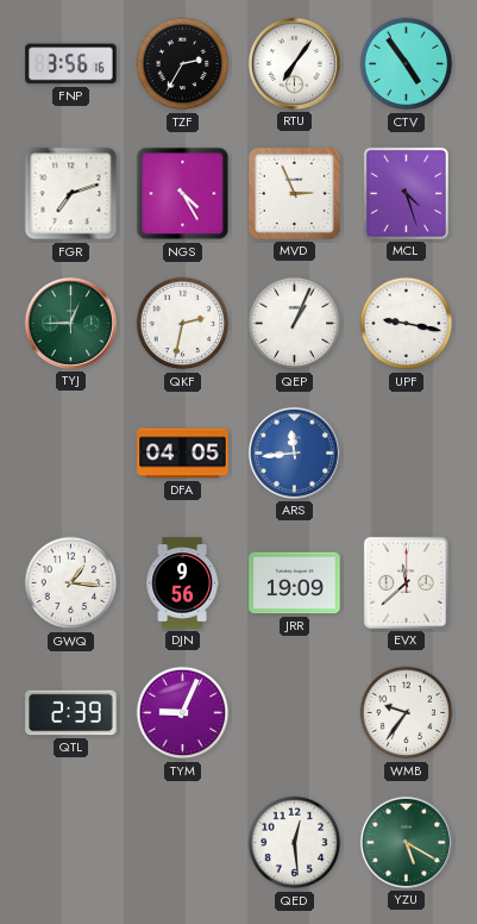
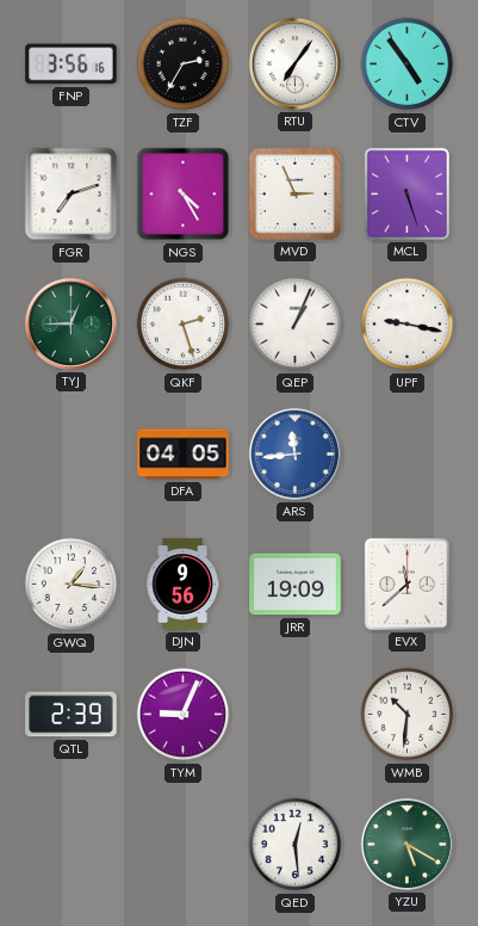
MCL: 4:27 -> 5:27 (406, 193)
QKF: 2:32 -> 2:27 (184, 325)
WMB: 9:36 -> 10:31 (408, 715)
